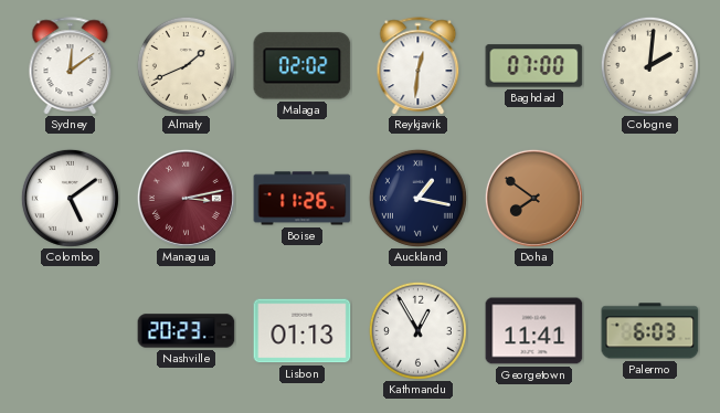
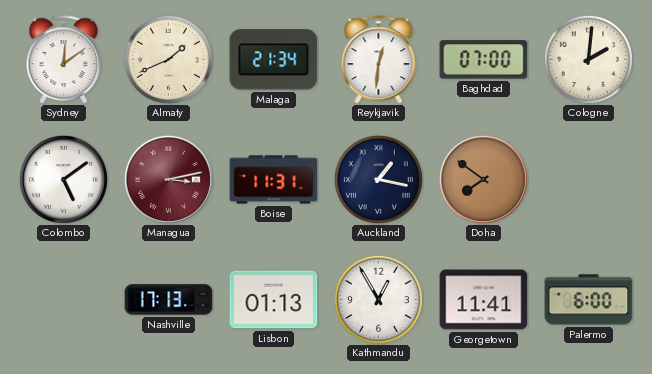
Malaga: 02:02 -> 21:34 (274, 60)
Boise: 11:26 -> 11:31 (274, 180)
Nashville: 20:23 -> 17:13 (169, 300)
Palermo: 6:03 -> 6:00 (589, 300)
